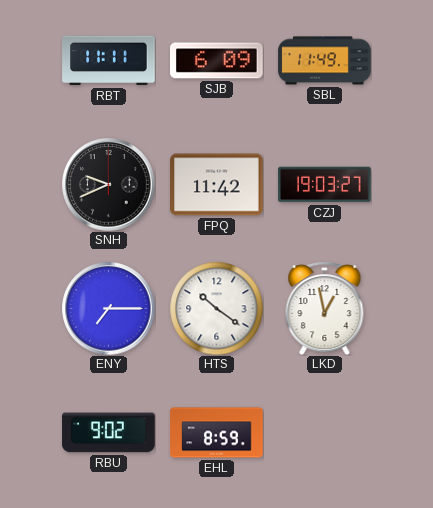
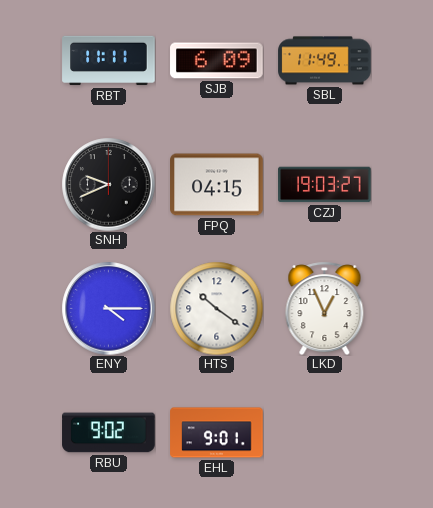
FPQ: 11:42 -> 04:15 (217, 185)
ENY: 7:15 -> 4:15 (108, 308)
LKD: 12:58 -> 12:56 (325, 308)
EHL: 8:59 -> 9:01 (217, 433)
